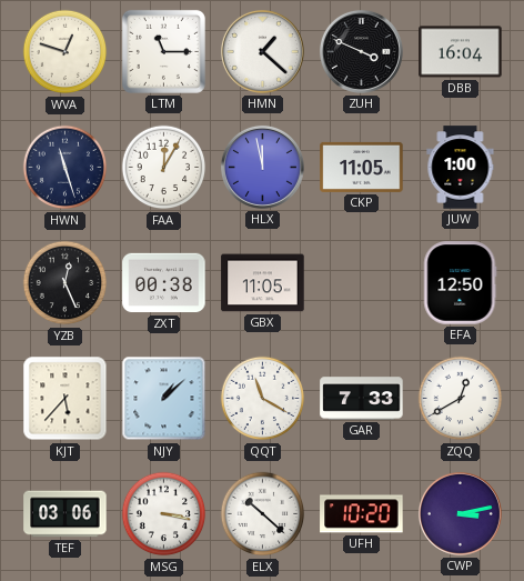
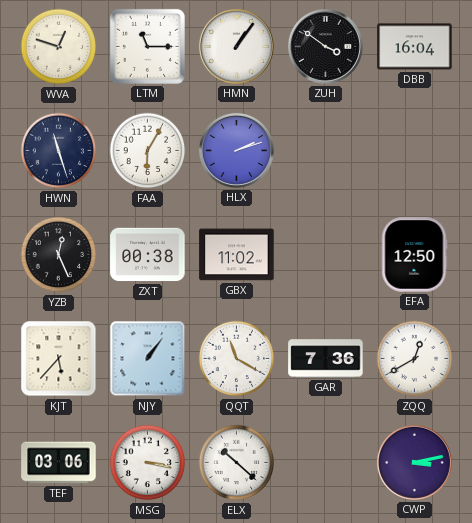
HMN: 1:22 -> 1:06 (236, 46)
ZUH: 3:49 -> 3:51 (325, 46)
FAA: 12:05 -> 6:05 (148, 151)
HLX: 11:58 -> 2:12 (236, 150)
CKP: 11:05 -> none (362, 167)
JUW: 1:00 -> none (461, 168)
GBX: 11:05 -> 11:02 (237, 255)
NJY: 1:08 -> 1:06 (148, 359)
GAR: 7:33 -> 7:36 (326, 359)
UFH: 10:20 -> none (362, 514)
